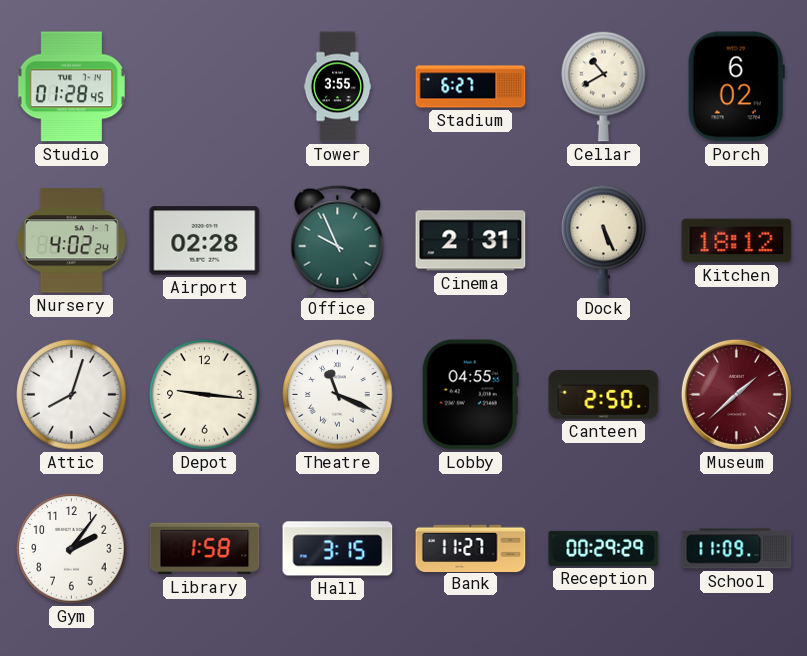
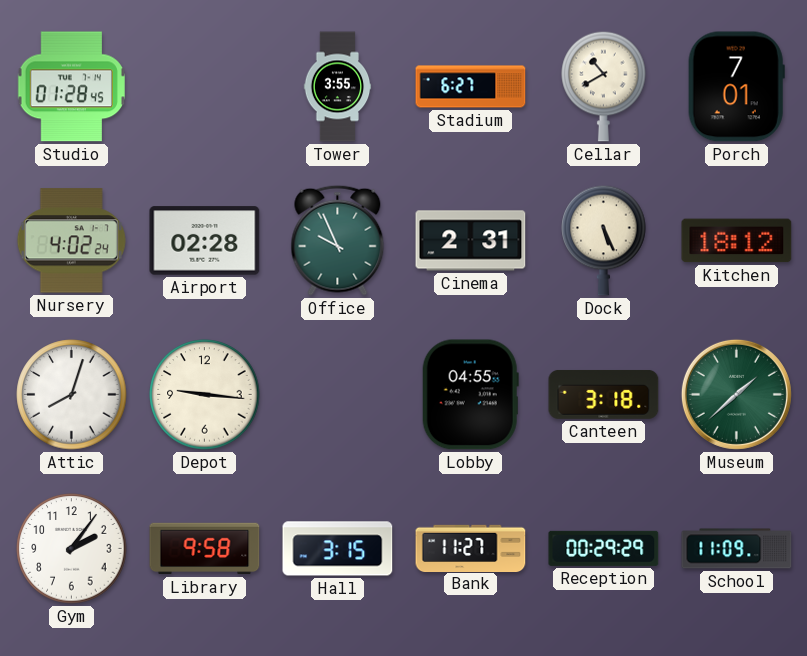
Porch: 6:02 -> 7:01 (736, 87)
Theatre: 11:19 -> none (338, 395)
Canteen: 2:50 -> 3:18 (604, 394)
Museum dial: burgundy -> green (736, 394)
Library: 1:58 -> 9:58 (205, 549)
